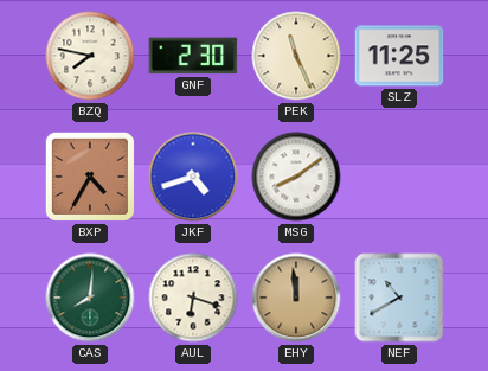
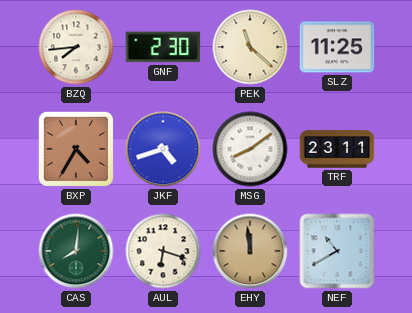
BZQ: 7:47 -> 7:44 (76, 47)
PEK: 11:26 -> 11:22 (250, 47)
TRF: none -> 23:11 (337, 149)
